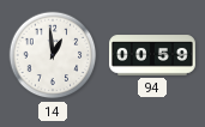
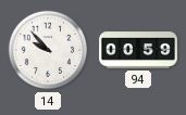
14: 12:59 -> 9:53 (48, 50)
